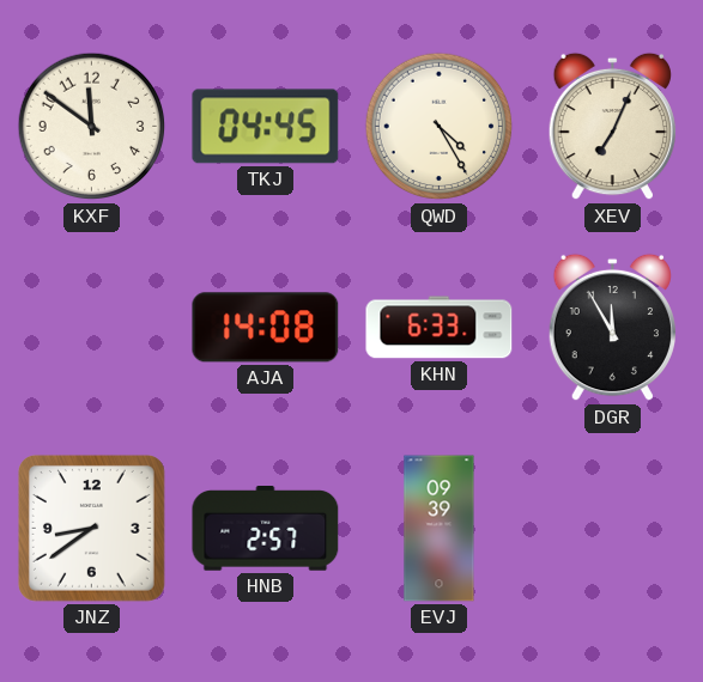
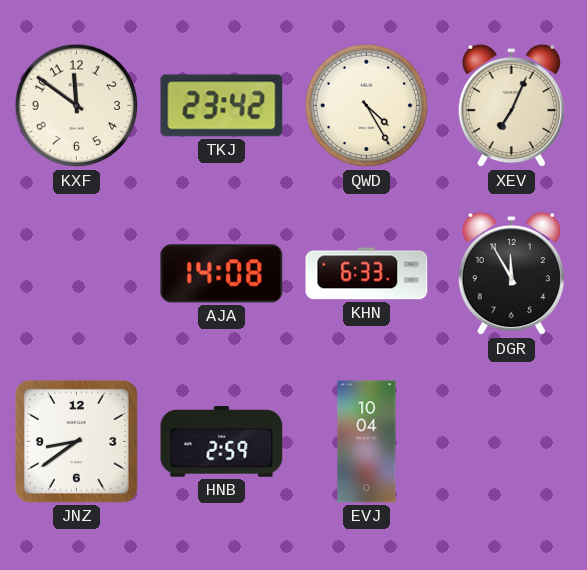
TKJ: 04:45 -> 23:42 (222, 106)
HNB: 2:57 -> 2:59 (222, 442)
EVJ: 09:39 -> 10:04 (367, 442)
